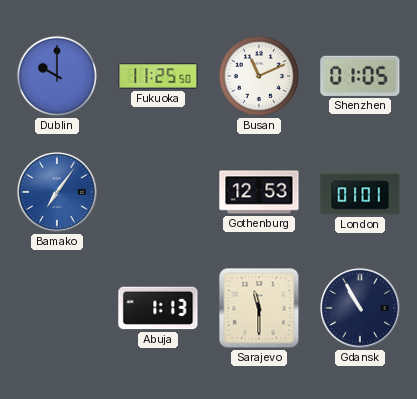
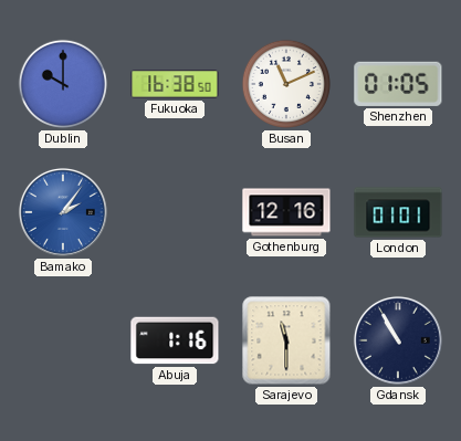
Fukuoka: 11:25 -> 16:38 (175, 84)
Bamako: 7:06 -> 2:06 (63, 212)
Gothenburg: 12:53 -> 12:16 (286, 212)
Abuja: 1:13 -> 1:16 (175, 340)
